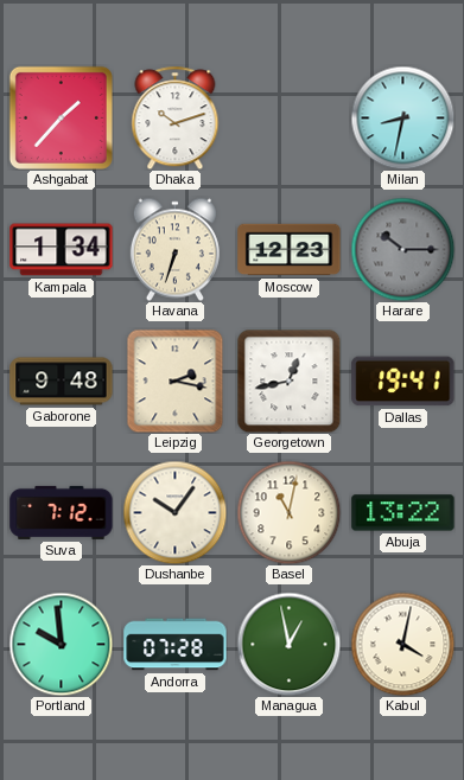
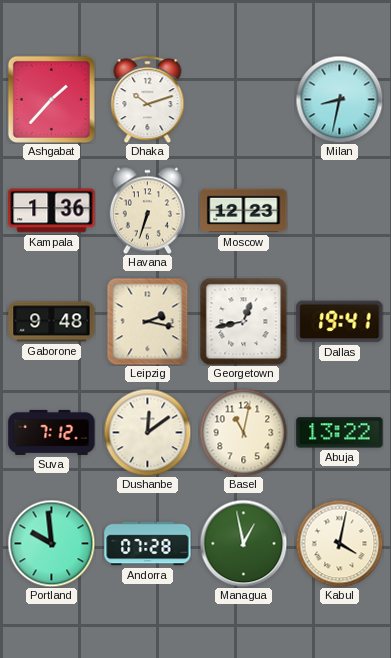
Kampala: 1:34 -> 1:36 (52, 211)
Harare: 10:15 -> none (402, 249)
Dushanbe: 10:06 -> 12:09 (147, 432)
